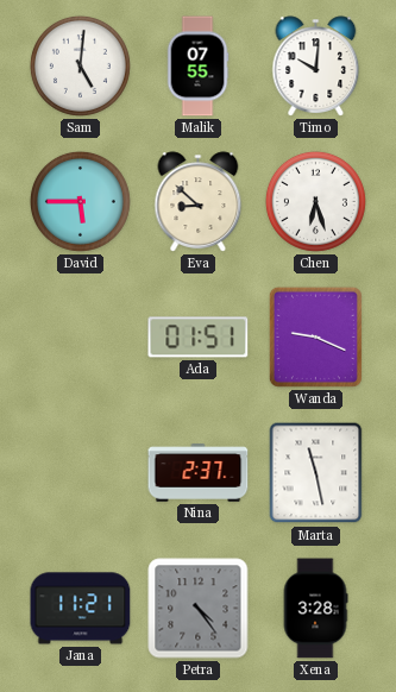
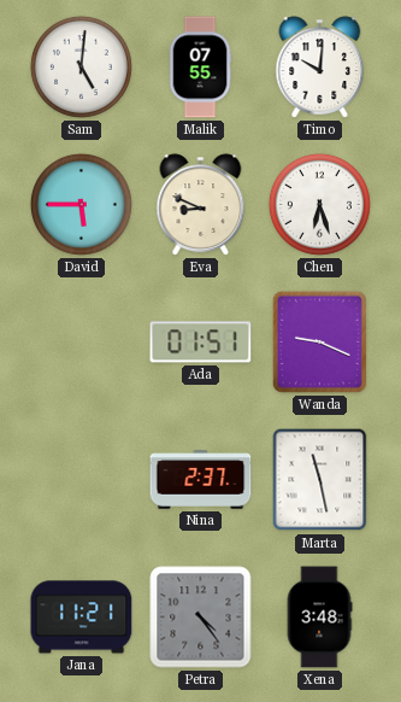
Eva: 8:52 -> 8:49 (201, 205)
Xena: 3:28 -> 3:48 (319, 618)
